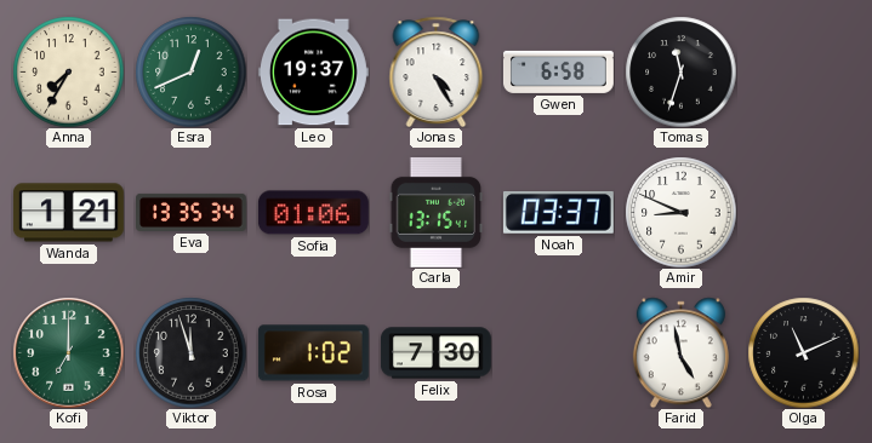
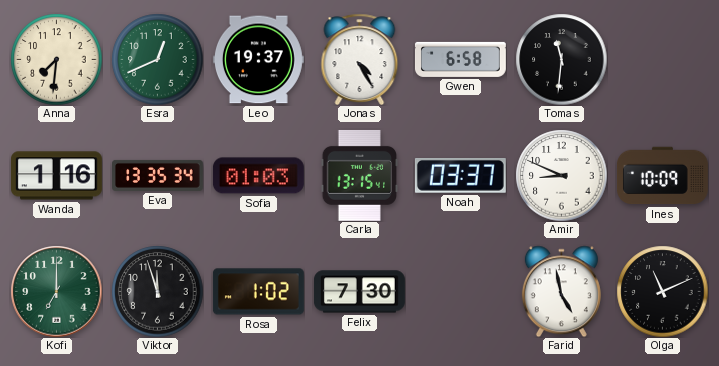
Anna: 7:35 -> 7:31 (56, 59)
Tomas: 11:33 -> 11:31 (561, 59)
Wanda: 1:21 -> 1:16 (56, 176)
Sofia: 01:06 -> 01:03 (258, 176)
Ines: none -> 10:09 (662, 176)
